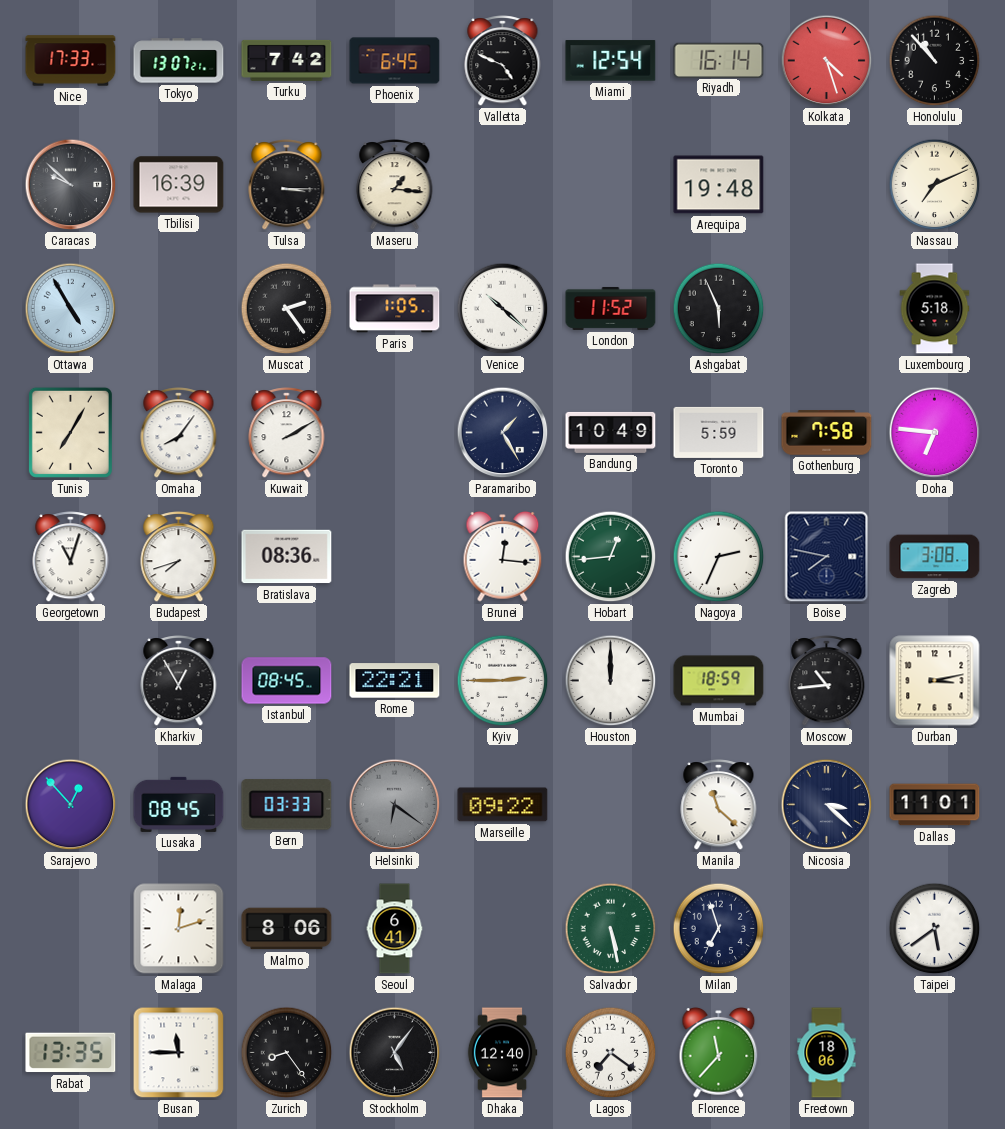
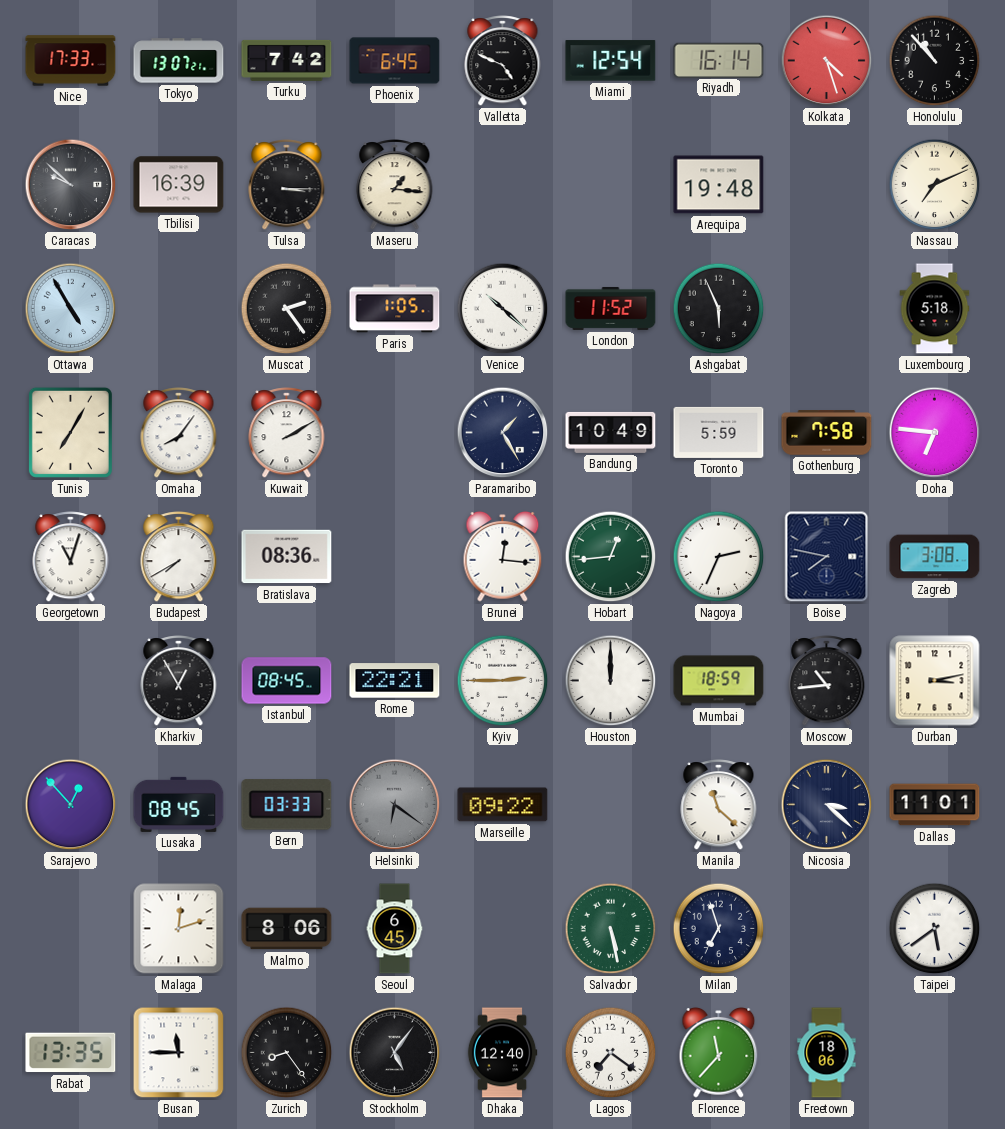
Budapest: 7:42 -> 7:40 (179, 557)
Seoul: 6:41 -> 6:45 (395, 929)
